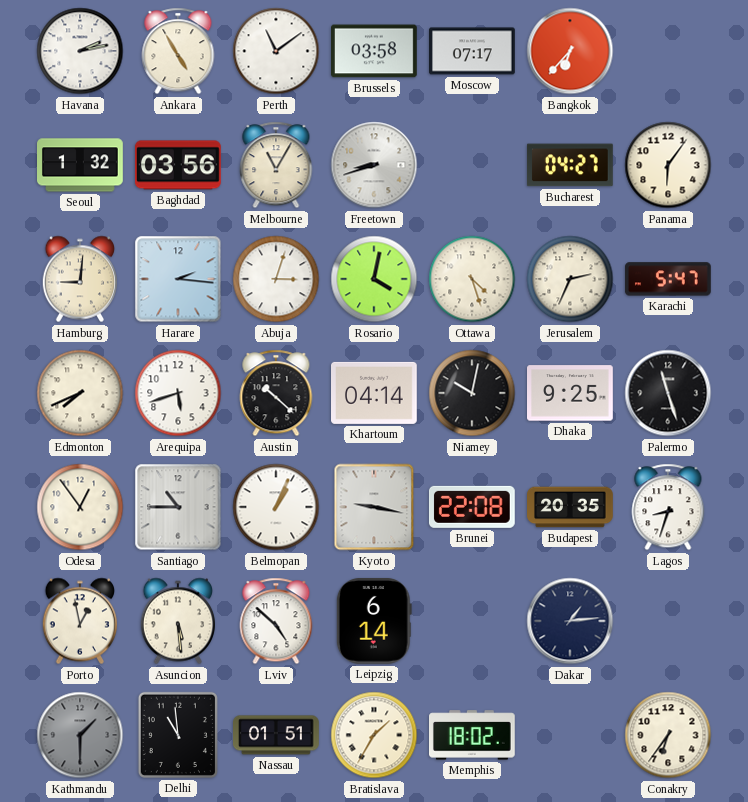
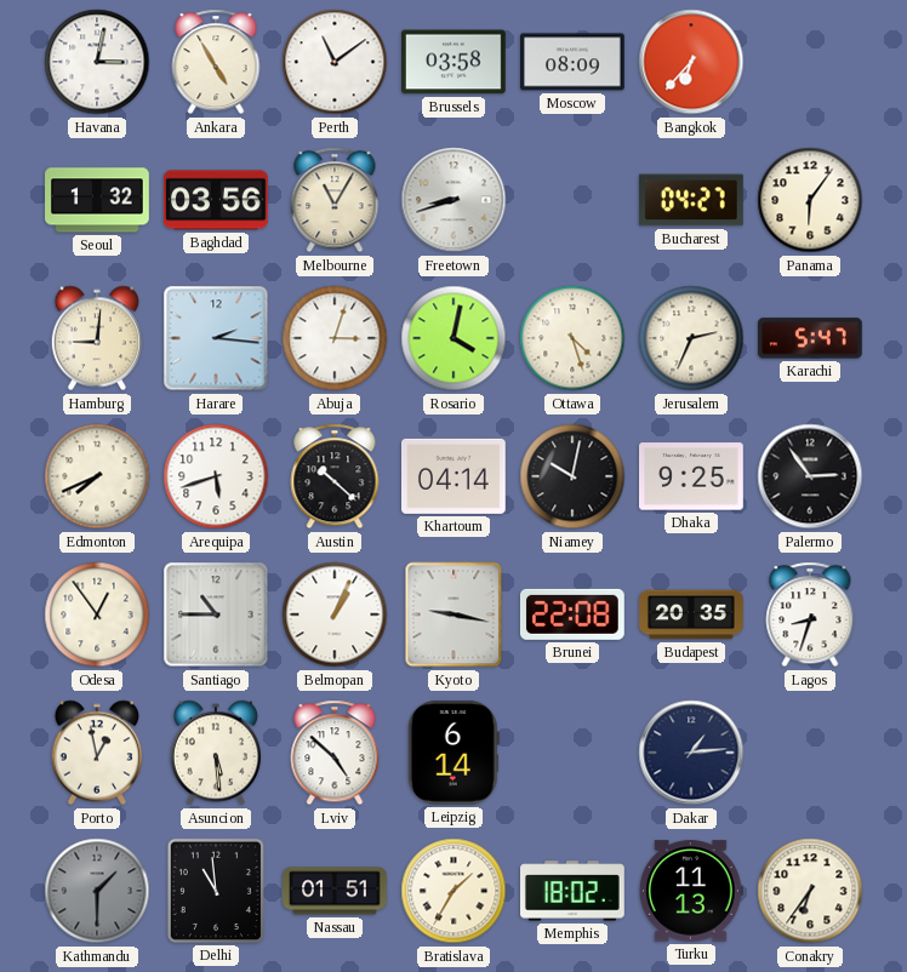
Havana: 2:13 -> 3:02 (97, 62)
Moscow: 07:17 -> 08:09 (574, 62)
Palermo: 11:27 -> 2:54 (810, 476)
Turku: none -> 11:13 (691, 891)
